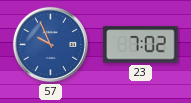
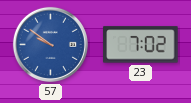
57: 9:56 -> 9:51 (50, 44)
